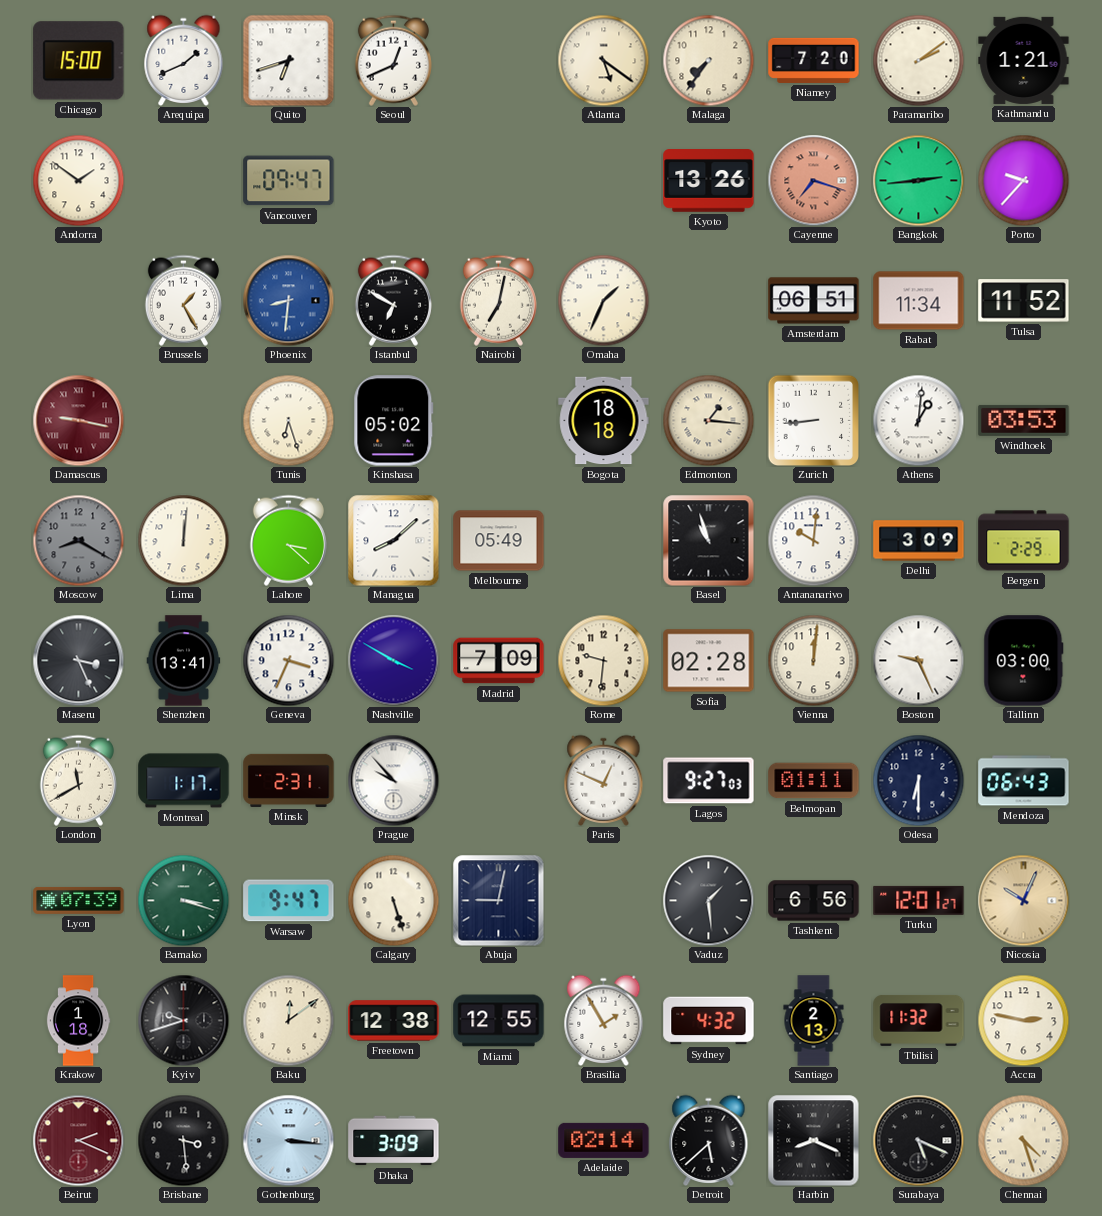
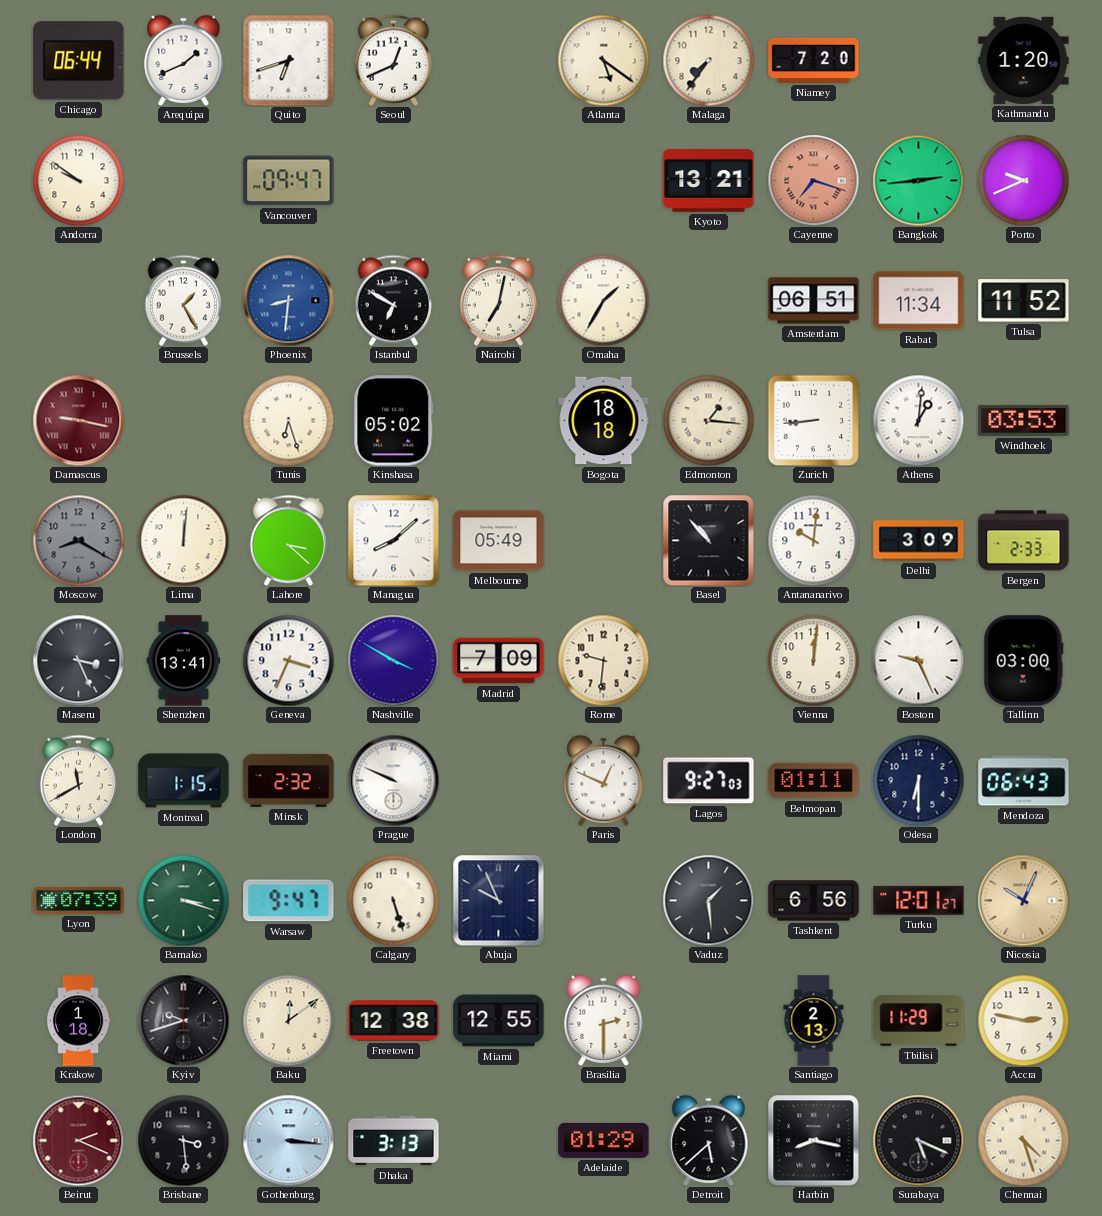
Chicago: 15:00 -> 06:44 (79, 61)
Paramaribo: 2:09 -> none (918, 60)
Kathmandu: 1:21 -> 1:20 (1024, 60)
Andorra: 1:51 -> 9:51 (78, 180)
Kyoto: 13:26 -> 13:21 (709, 181)
Porto: 9:37 -> 9:41 (1023, 180)
Omaha: 1:34 -> 1:35 (603, 300)
Basel: 10:57 -> 10:53 (708, 540)
Bergen: 2:29 -> 2:33 (1024, 541)
Sofia: 02:28 -> none (709, 661)
Montreal: 1:17 -> 1:15 (184, 781)
Minsk: 2:31 -> 2:32 (289, 780)
Prague: 9:53 -> 9:49 (393, 780)
Abuja: 9:02 -> 9:56 (498, 900)
Brasilia: 1:55 -> 2:30 (604, 1020)
Sydney: 4:32 -> none (709, 1021)
Tbilisi: 11:32 -> 11:29 (919, 1020)
Dhaka: 3:09 -> 3:13 (394, 1141)
Adelaide: 02:14 -> 01:29 (604, 1140)
Harbin: 8:19 -> 8:17 (813, 1140)
